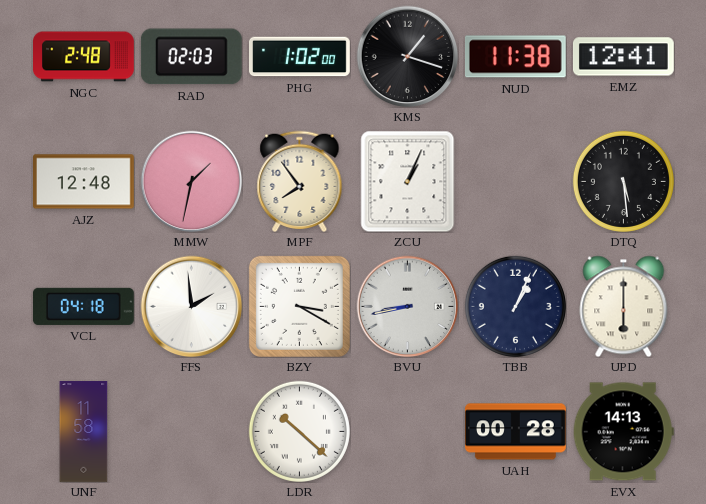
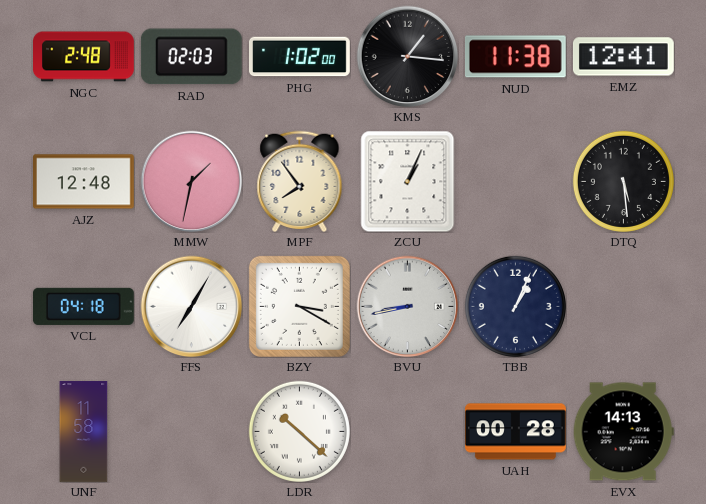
KMS: 1:18 -> 1:16 (407, 56)
FFS: 1:59 -> 7:05 (191, 306)
UPD: 6:00 -> none (624, 306)
